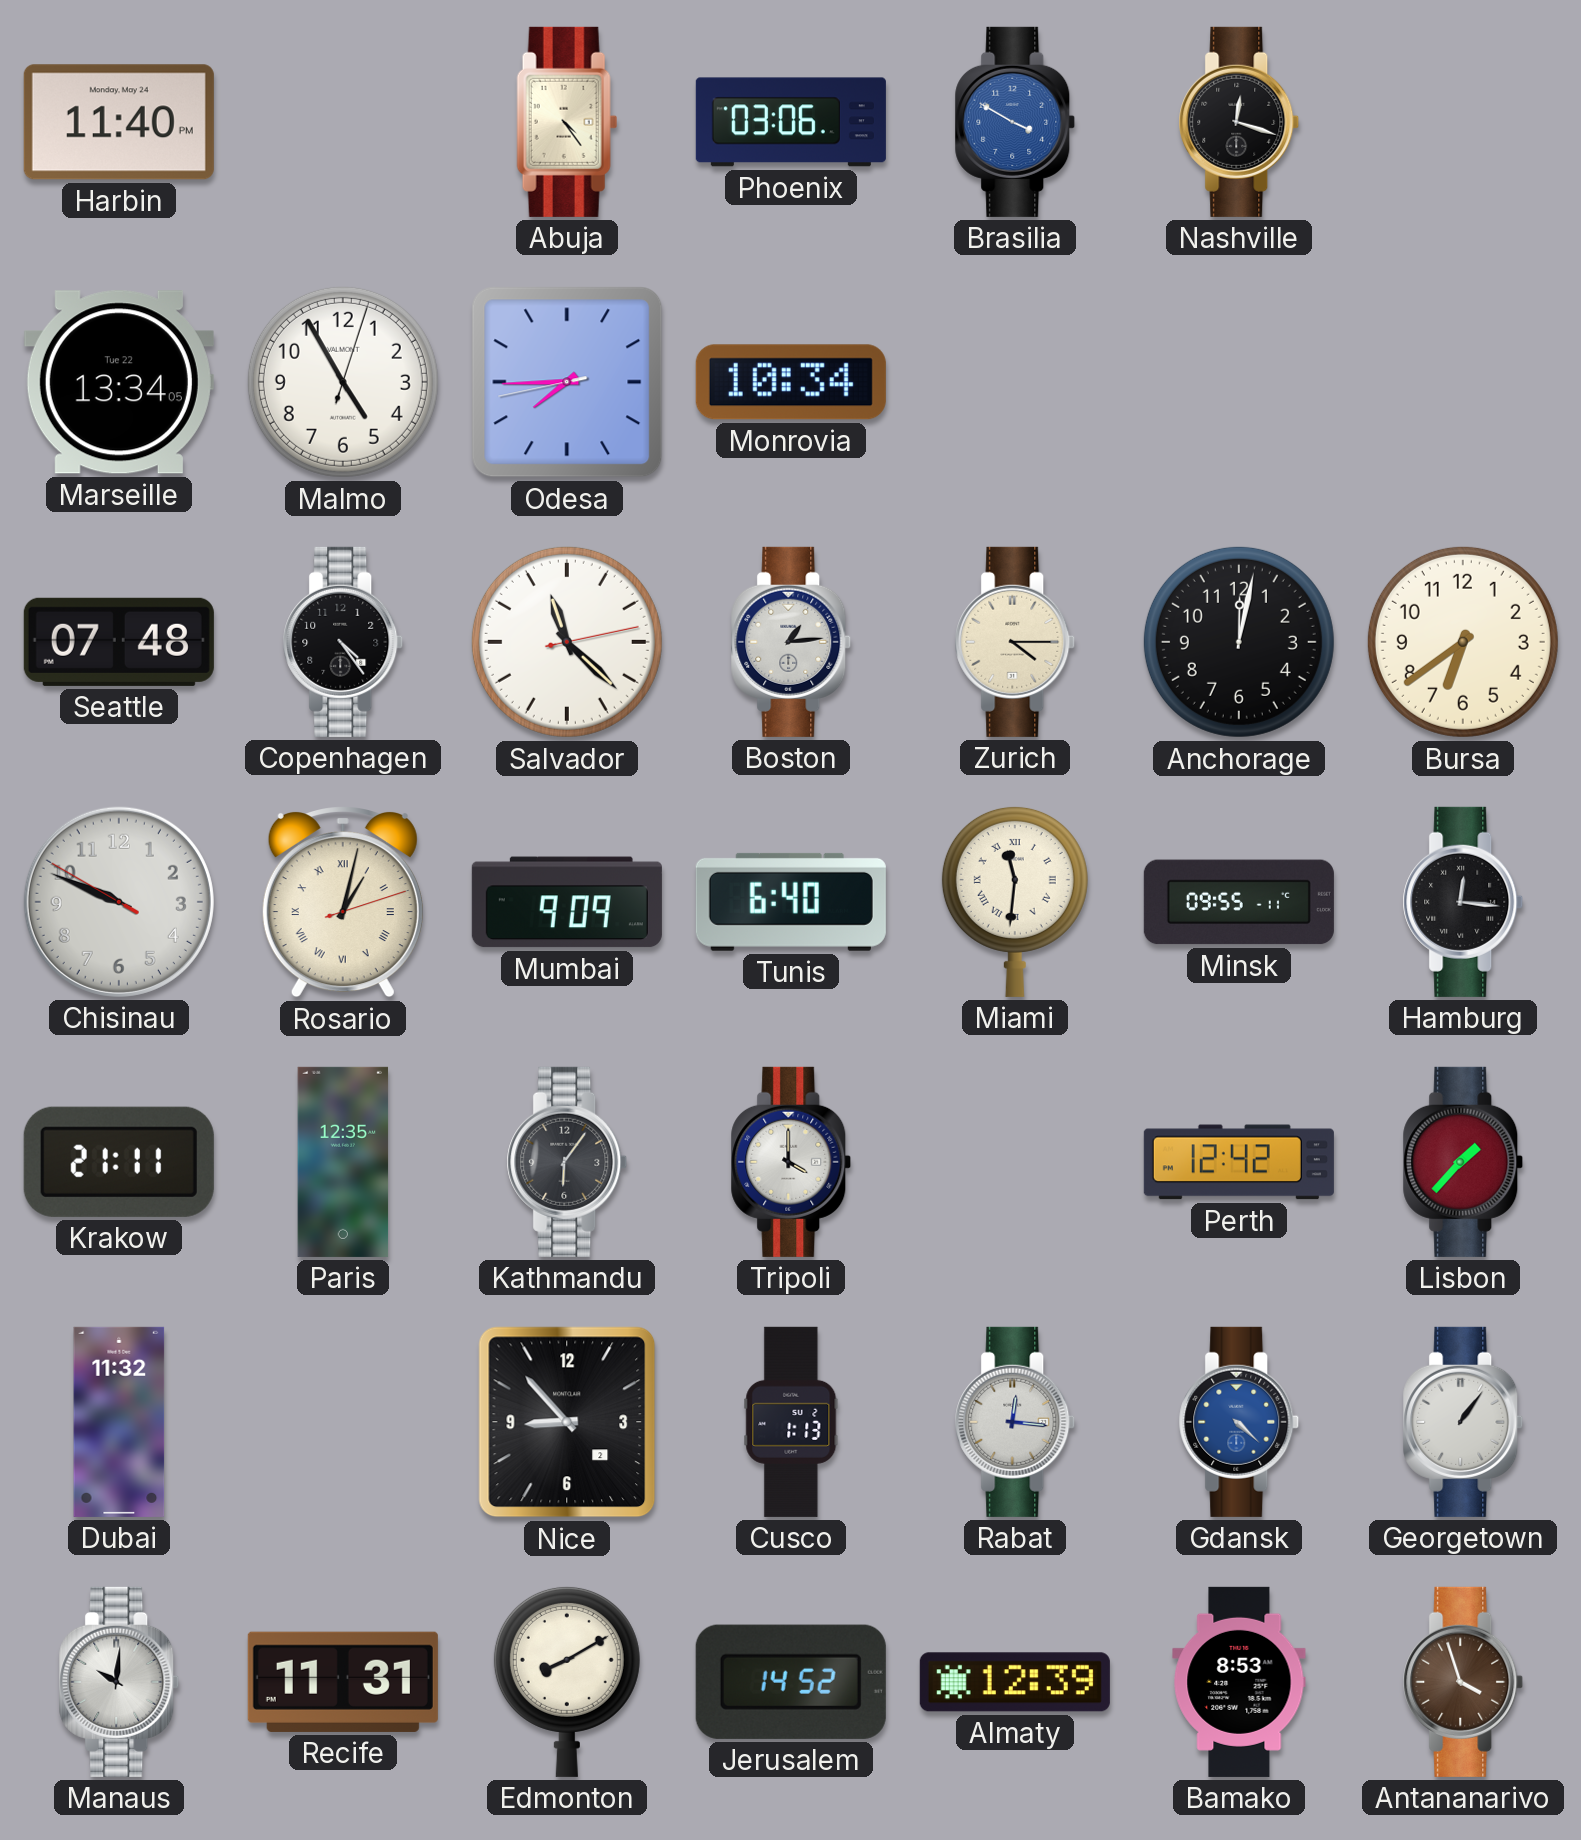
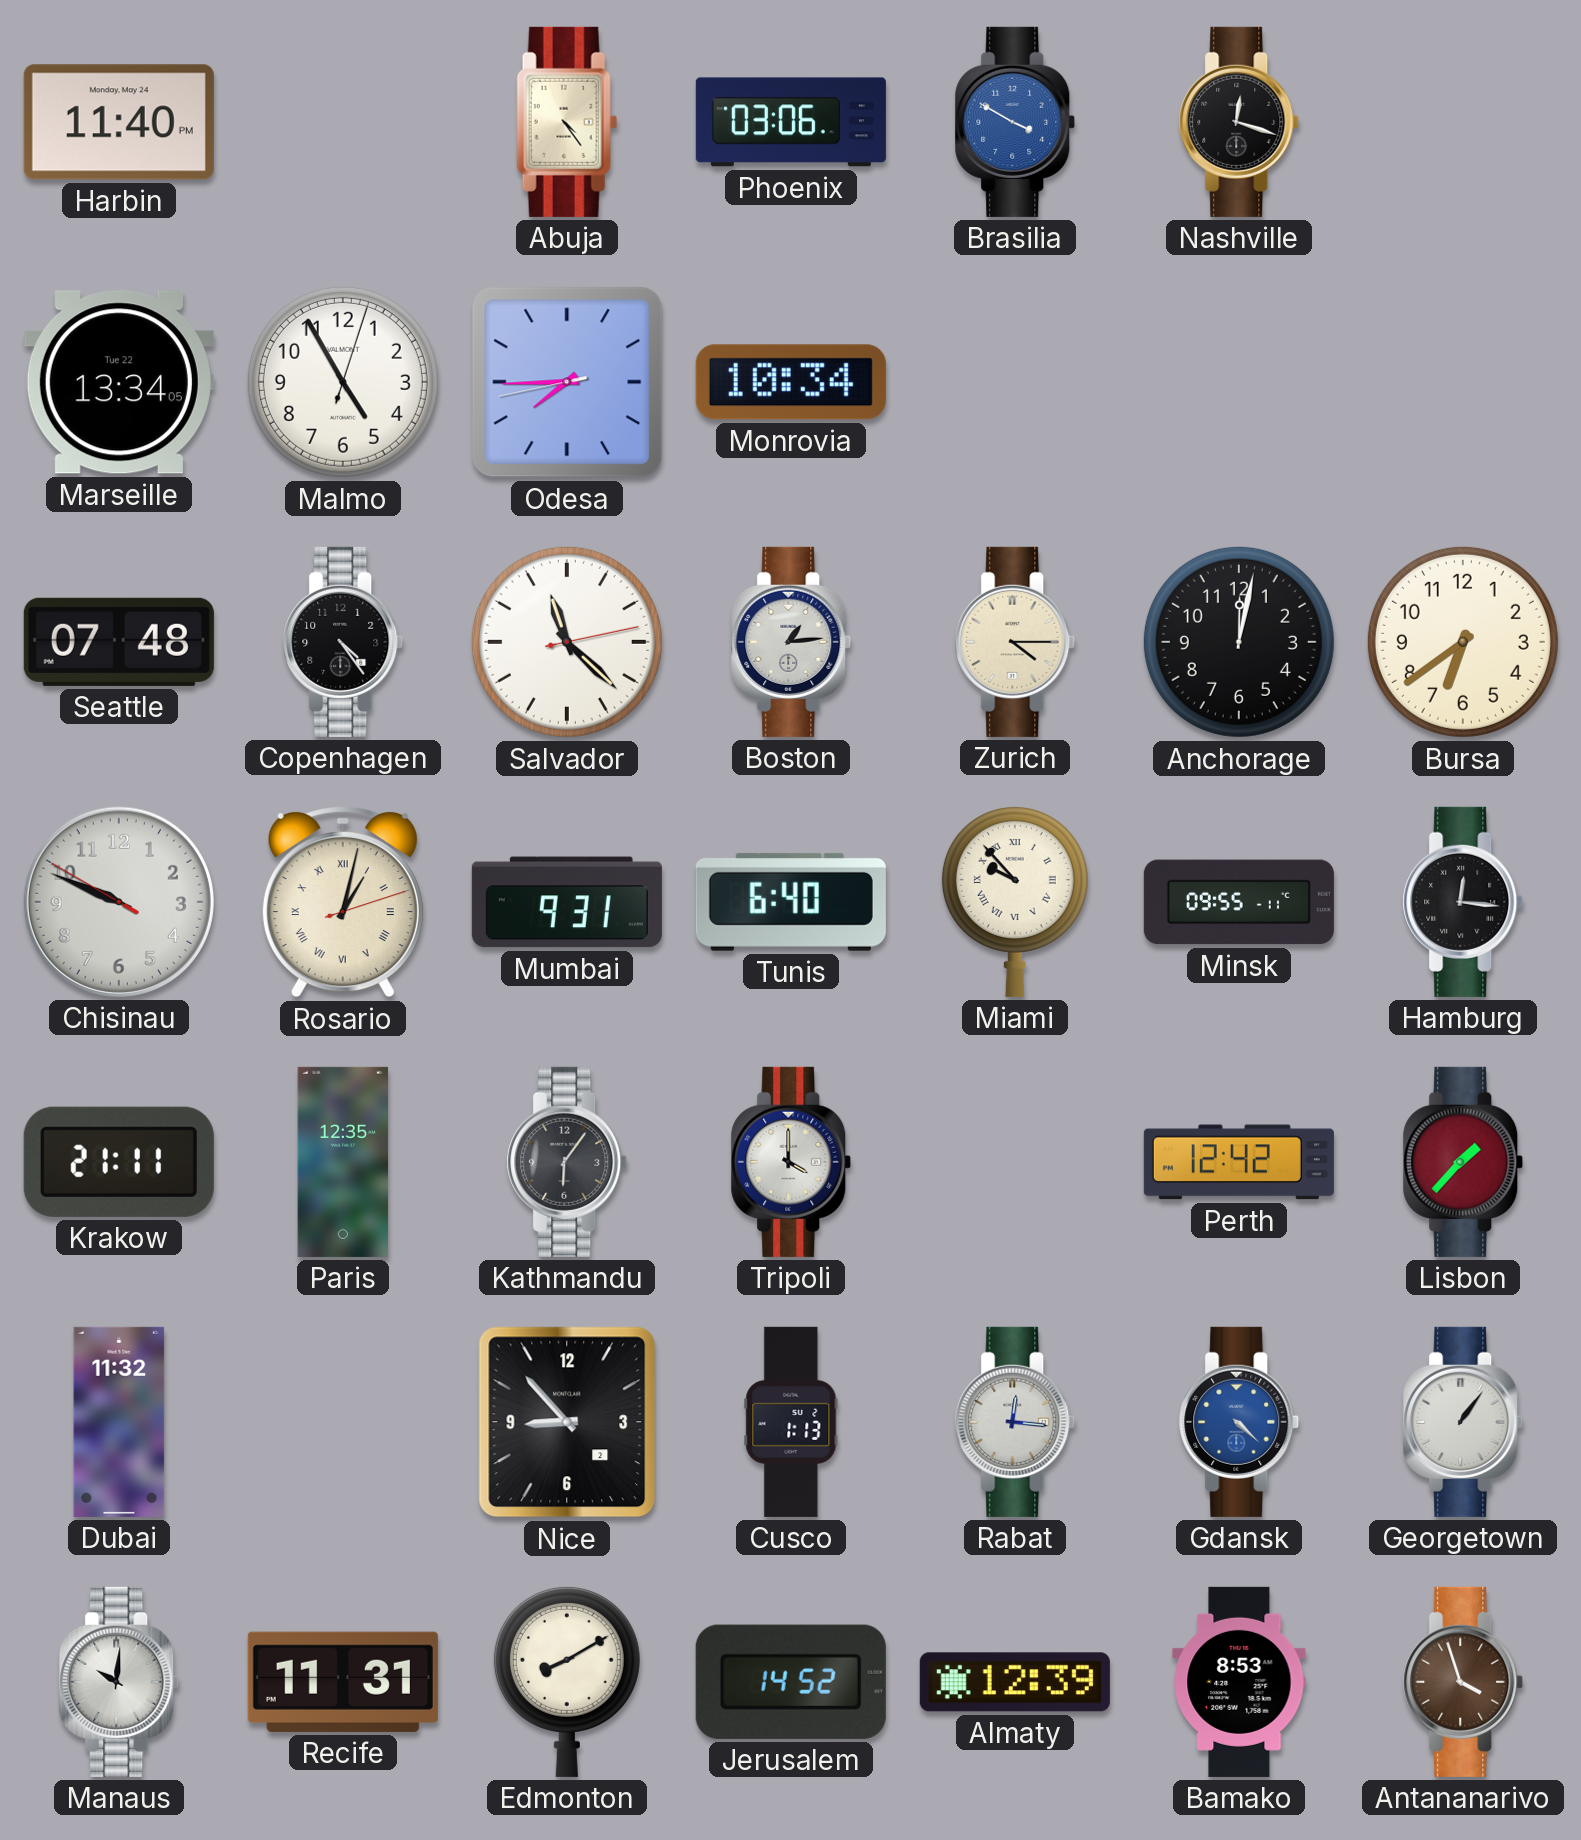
Mumbai: 9:09 -> 9:31 (567, 902)
Miami: 11:31 -> 9:53 (1015, 901)
